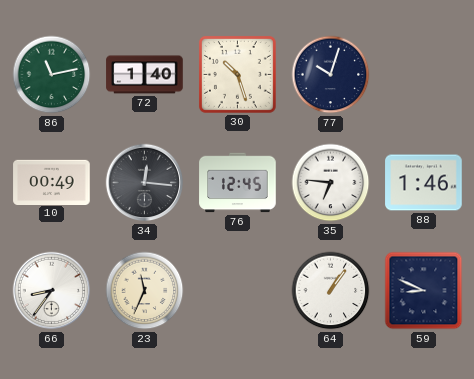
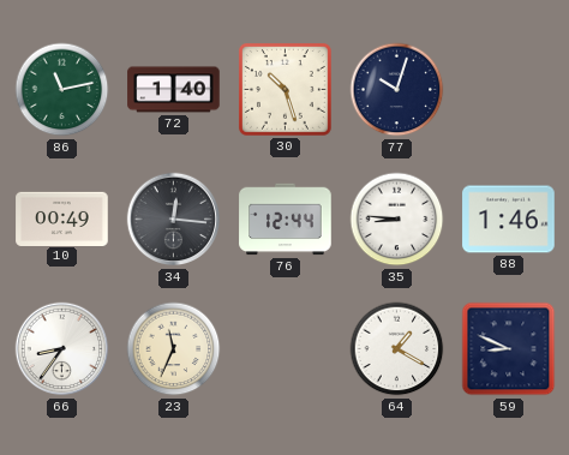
76: 12:45 -> 12:44 (286, 220)
35: 6:46 -> 8:46 (397, 220)
64: 1:06 -> 1:20 (397, 349)
